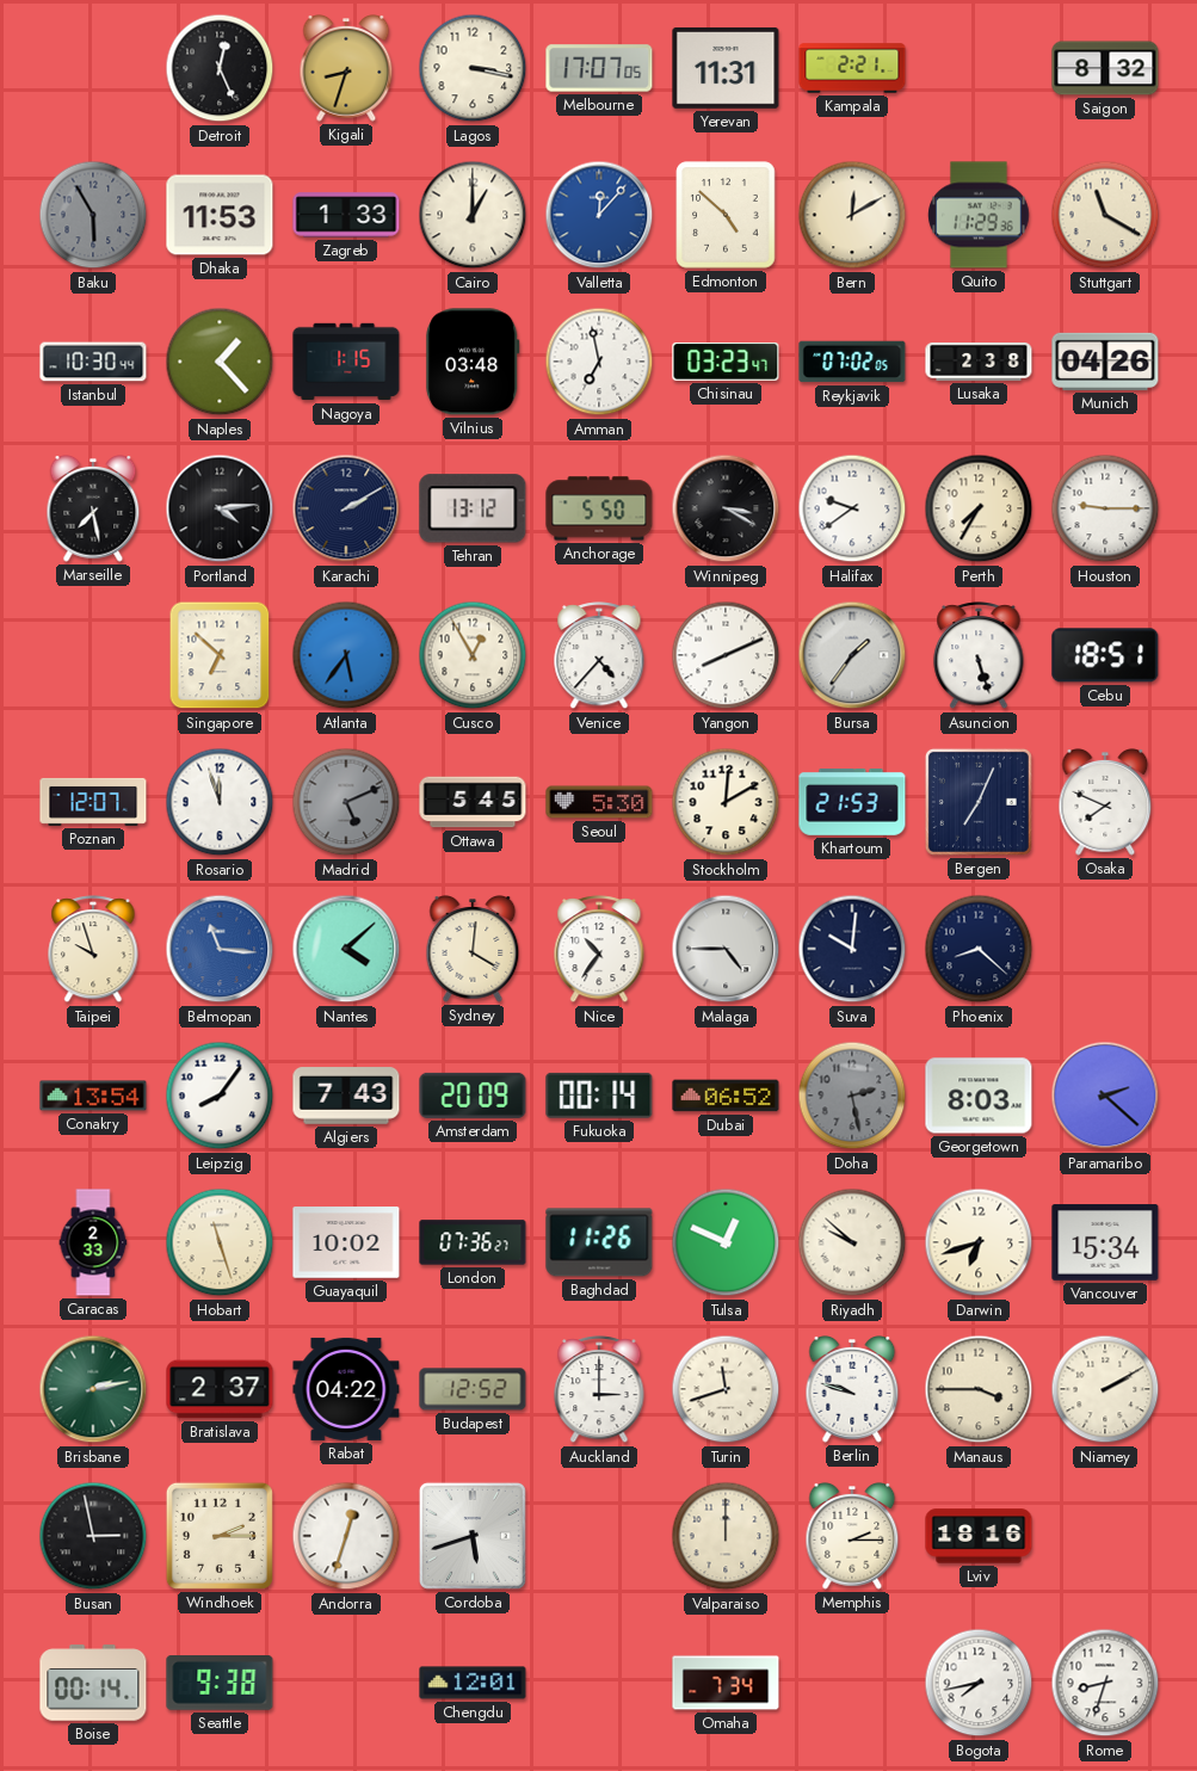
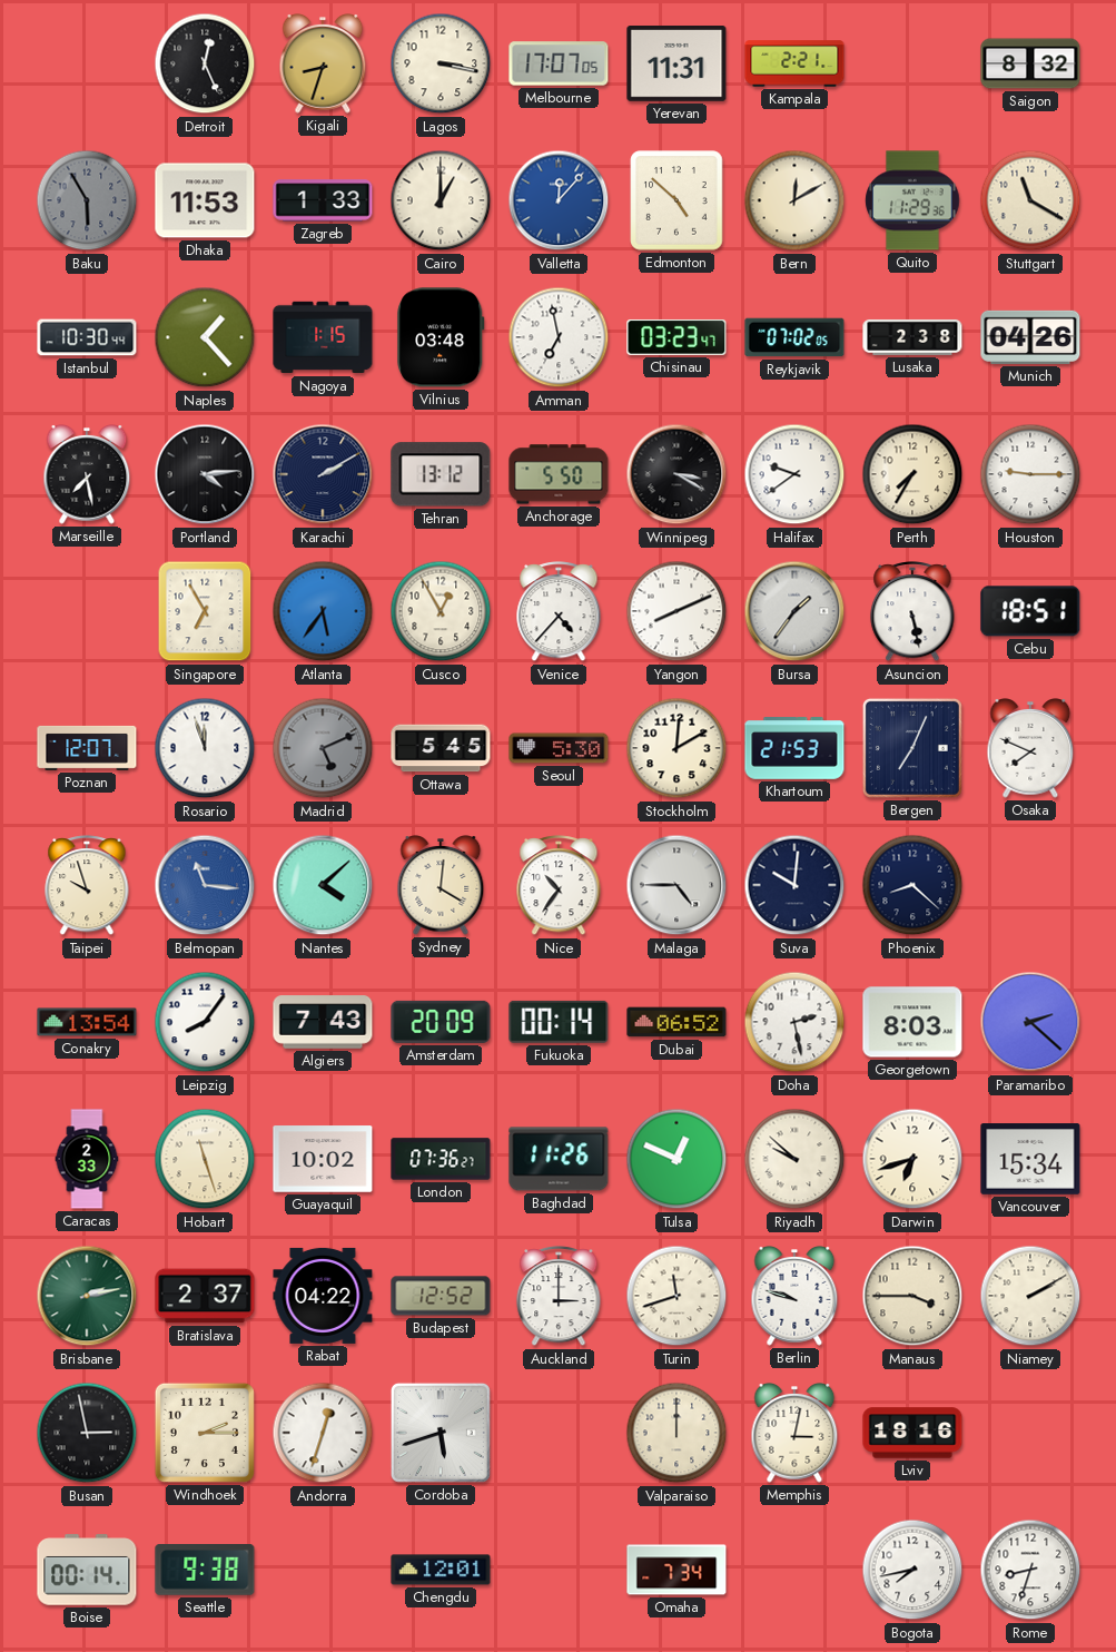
Singapore: 6:52 -> 6:55 (205, 611)
Asuncion: 5:27 -> 5:28 (912, 612)
Doha dial: grey -> white (794, 1022)
Memphis: 2:15 -> 3:02 (794, 1434)
